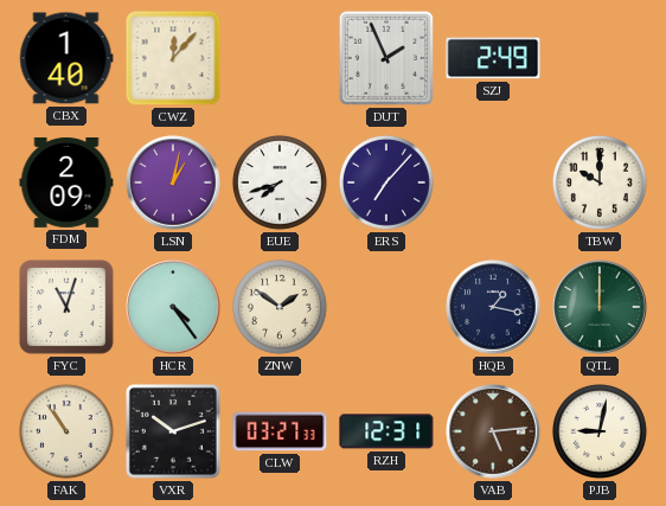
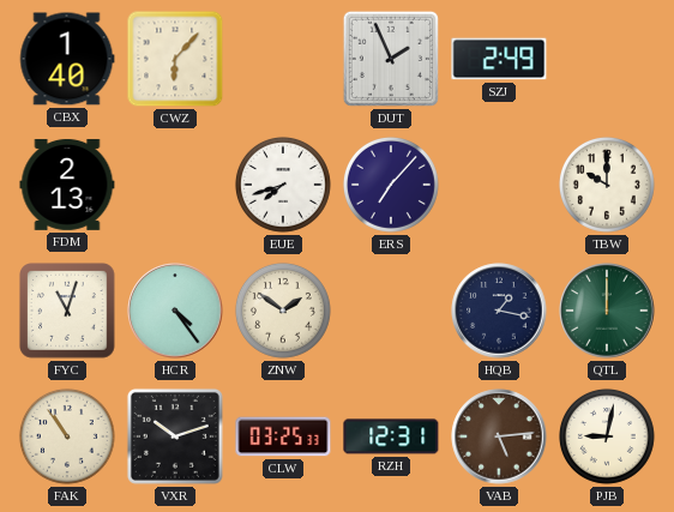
CWZ: 12:07 -> 6:07 (175, 59)
FDM: 2:09 -> 2:13 (67, 185)
LSN: 1:02 -> none (173, 182)
CLW: 03:27 -> 03:25 (283, 436)
